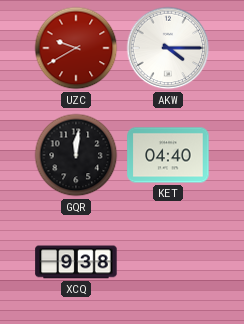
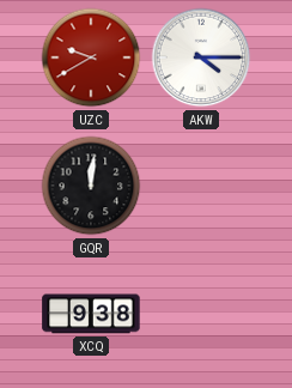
KET: 04:40 -> none (168, 155)
